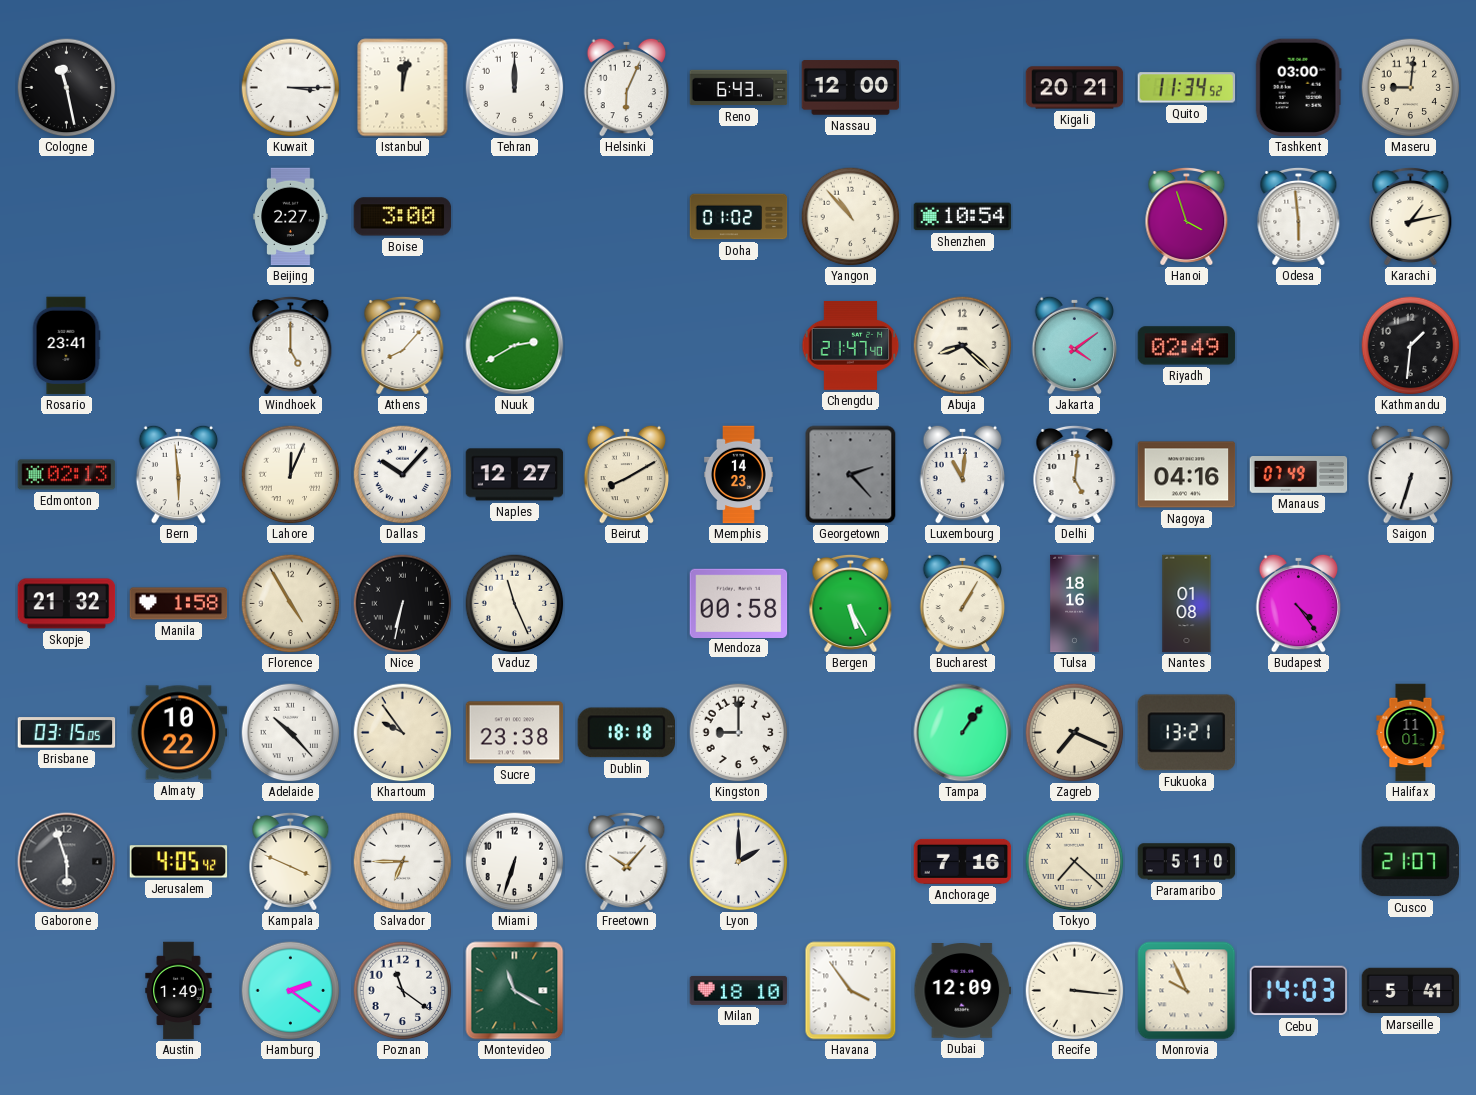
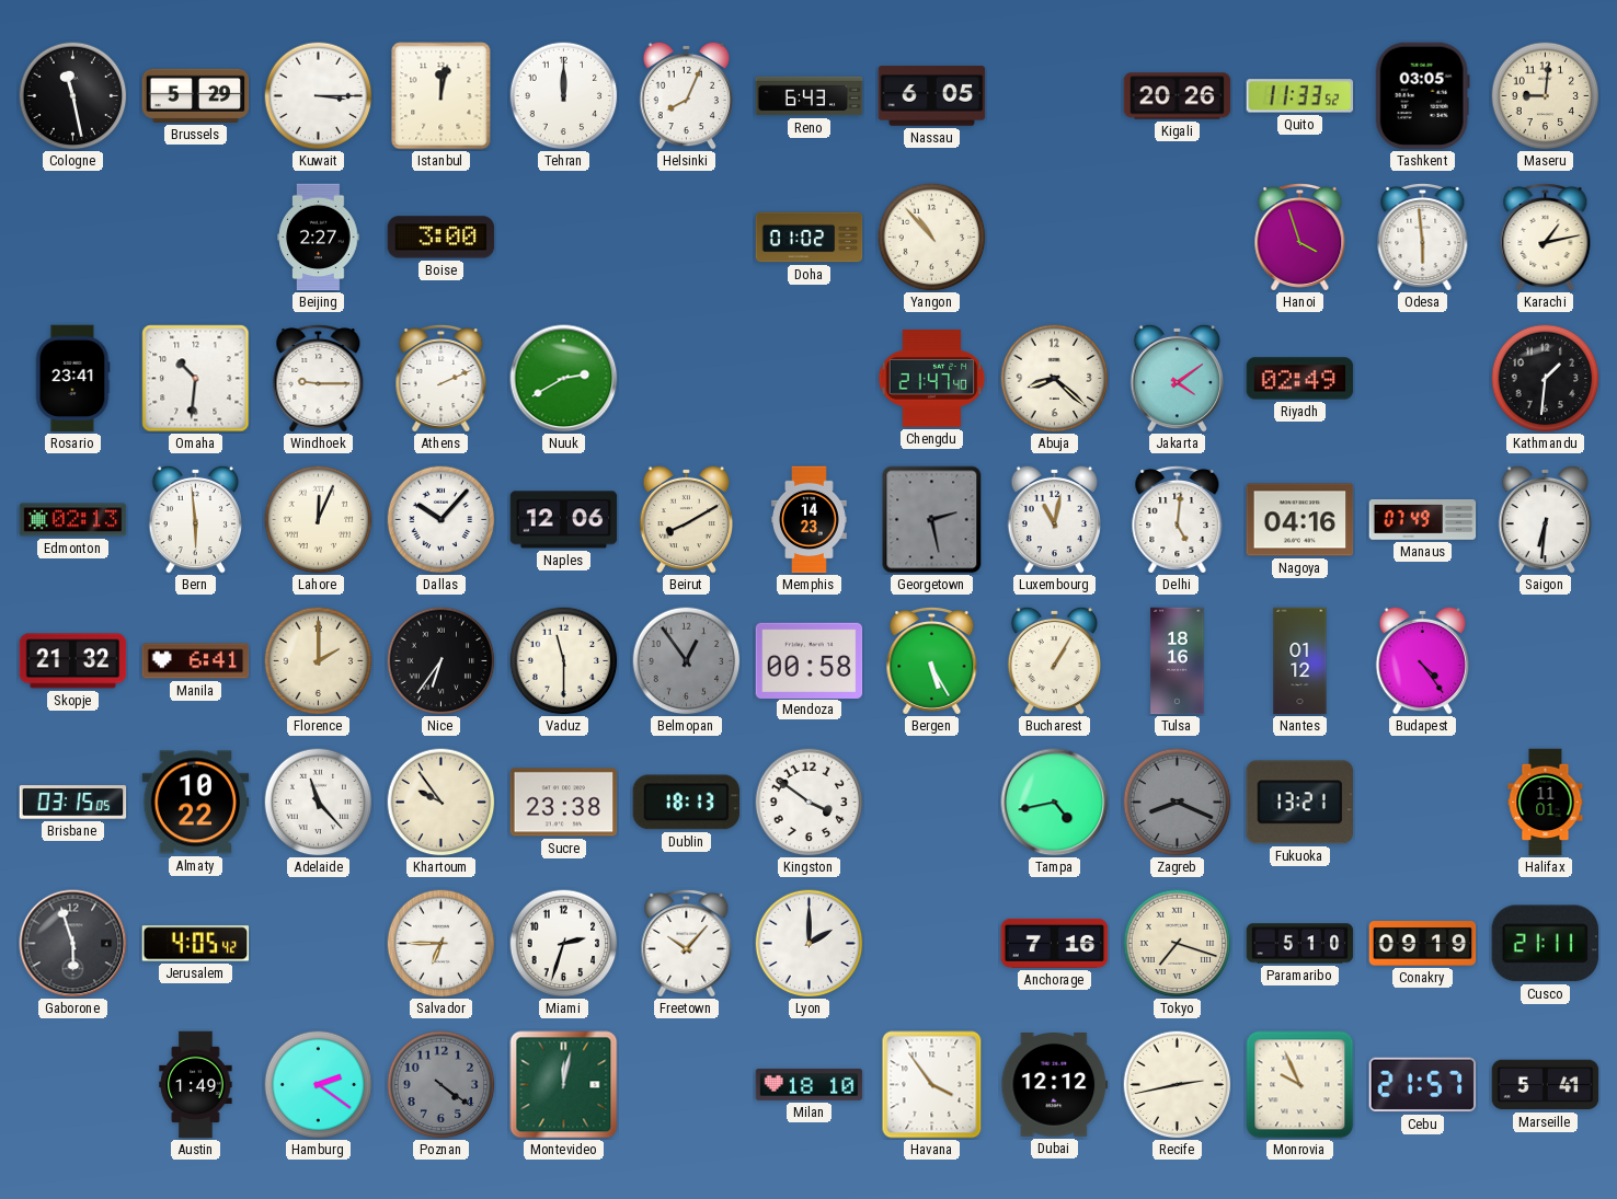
Brussels: none -> 5:29 (196, 95)
Helsinki: 6:04 -> 8:04 (687, 95)
Nassau: 12:00 -> 6:05 (932, 96)
Kigali: 20:21 -> 20:26 (1178, 96)
Quito: 11:34 -> 11:33 (1300, 96)
Tashkent: 03:00 -> 03:05 (1422, 96)
Shenzhen: 10:54 -> none (963, 217)
Omaha: none -> 10:31 (196, 379)
Windhoek: 5:00 -> 9:15 (319, 378)
Athens: 8:07 -> 2:11 (441, 378)
Naples: 12:27 -> 12:06 (564, 520)
Georgetown: 2:23 -> 2:28 (932, 520)
Luxembourg: 11:01 -> 11:02 (1055, 519)
Saigon: 6:33 -> 6:31 (1546, 519)
Manila: 1:58 -> 6:41 (196, 661)
Florence: 4:55 -> 2:00 (319, 661)
Nice: 6:32 -> 6:36 (441, 661)
Vaduz: 11:26 -> 11:30 (564, 661)
Belmopan: none -> 12:54 (687, 661)
Nantes: 01:08 -> 01:12 (1300, 661)
Adelaide: 10:23 -> 11:23 (319, 803)
Dublin: 18:18 -> 18:13 (686, 803)
Kingston: 9:00 -> 3:51 (810, 803)
Tampa: 1:06 -> 4:43 (1055, 803)
Zagreb: 7:19 -> 8:19 (1178, 803)
Zagreb dial: cream -> grey (1178, 803)
Kampala: 3:49 -> none (291, 861)
Miami: 6:33 -> 2:33 (564, 944)
Tokyo: 7:22 -> 7:18 (1178, 944)
Conakry: none -> 09:19 (1423, 944)
Cusco: 21:07 -> 21:11 (1545, 944)
Poznan: 11:21 -> 4:21 (441, 1085)
Poznan dial: white -> grey (441, 1085)
Montevideo: 11:20 -> 12:02 (564, 1085)
Dubai: 12:09 -> 12:12 (1055, 1085)
Recife: 3:16 -> 2:43 (1178, 1085)
Cebu: 14:03 -> 21:57 (1423, 1085)
